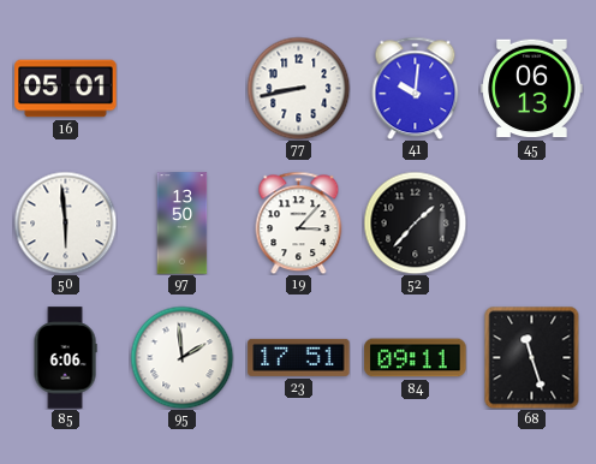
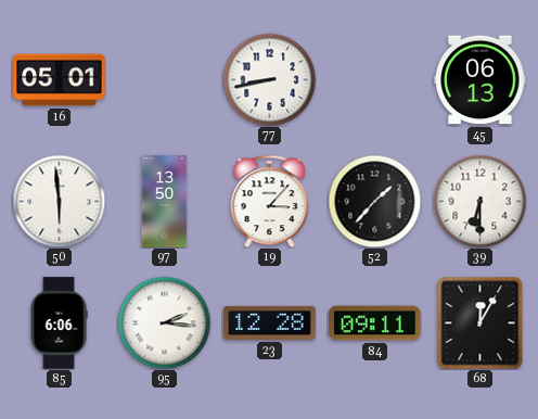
41: 10:01 -> none (416, 88)
39: none -> 6:30 (479, 201)
95: 1:59 -> 2:16 (164, 322)
23: 17:51 -> 12:28 (270, 322)
68: 11:27 -> 12:05 (481, 322)
